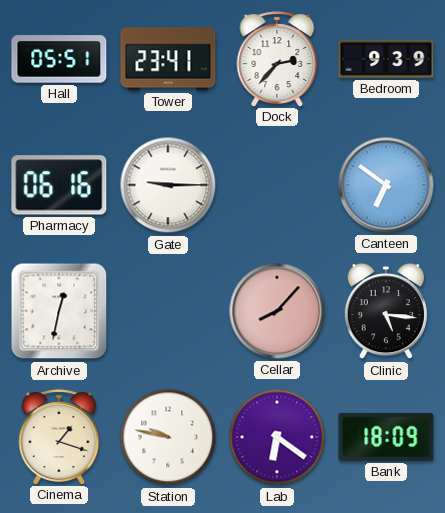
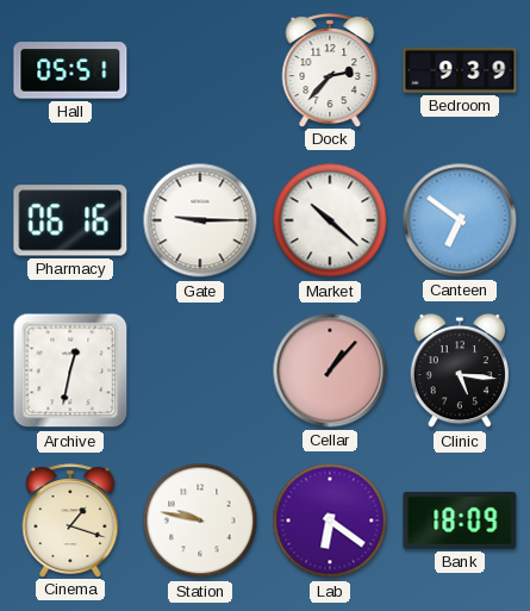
Tower: 23:41 -> none (168, 59)
Market: none -> 10:22 (330, 220)
Cellar: 8:07 -> 1:07 (330, 370)
